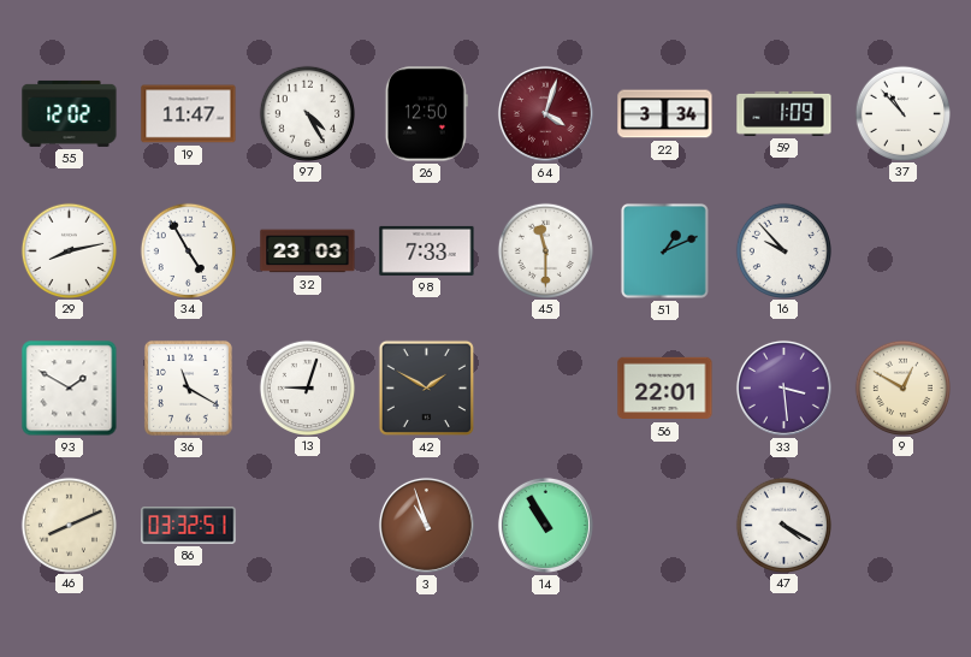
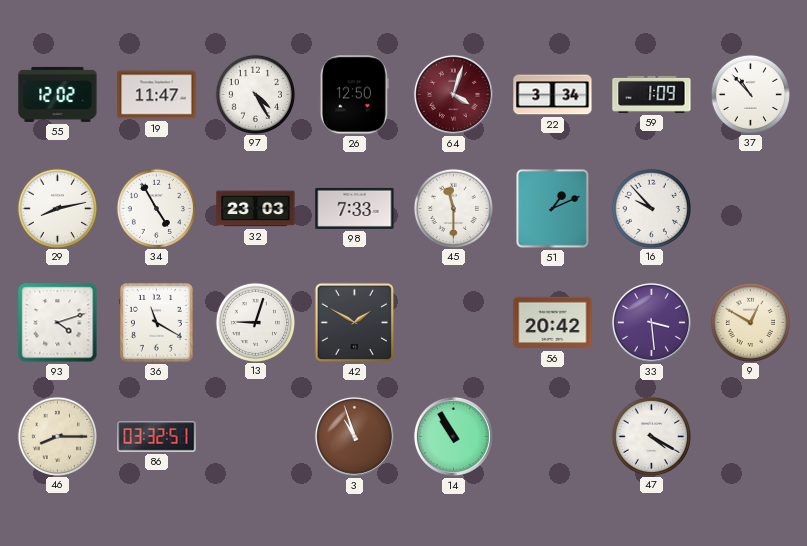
93: 1:50 -> 4:12 (58, 323)
56: 22:01 -> 20:42 (553, 323)
46: 8:11 -> 8:15 (57, 436)
